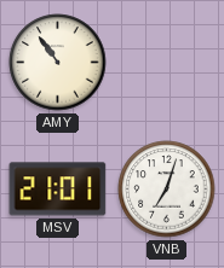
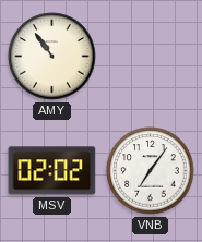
MSV: 21:01 -> 02:02 (52, 171)
VNB: 7:03 -> 7:06 (151, 171)
